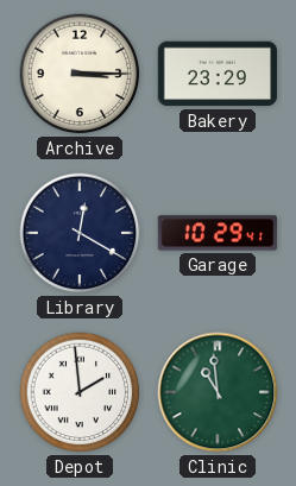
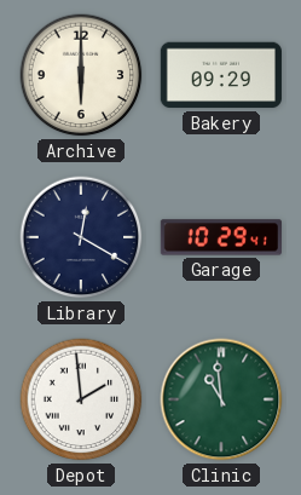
Archive: 3:15 -> 6:00 (81, 75)
Bakery: 23:29 -> 09:29 (221, 75)
